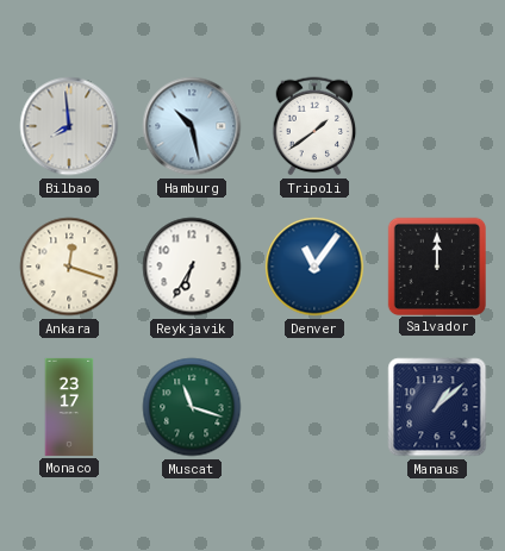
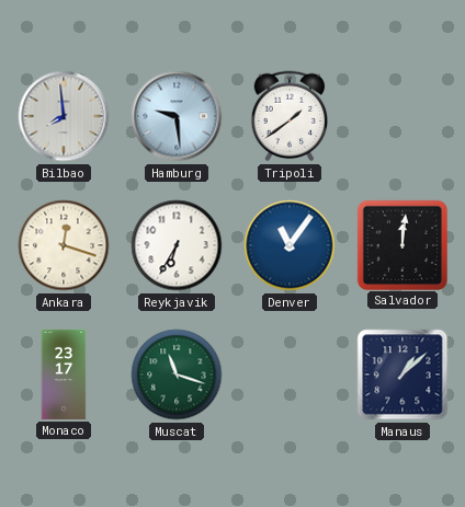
Hamburg: 10:28 -> 9:29 (177, 116)
Salvador: 12:00 -> 12:01 (401, 244)
